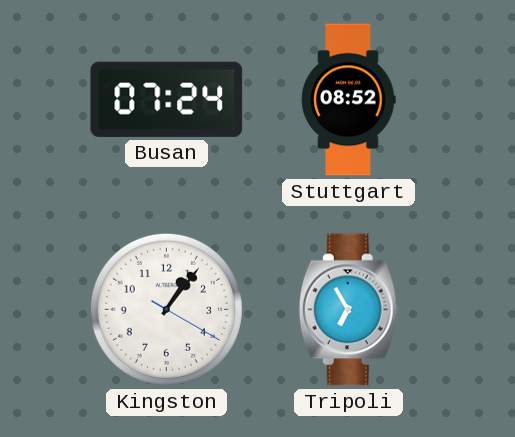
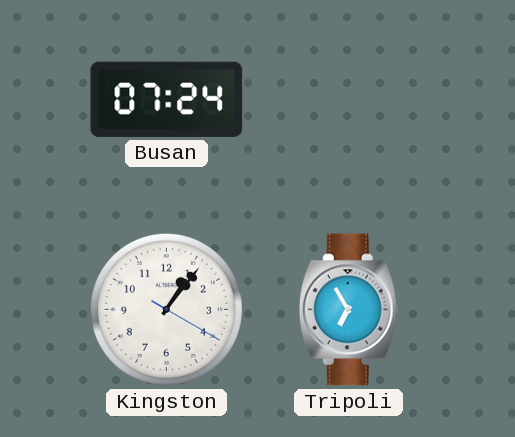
Stuttgart: 08:52 -> none (348, 100)
